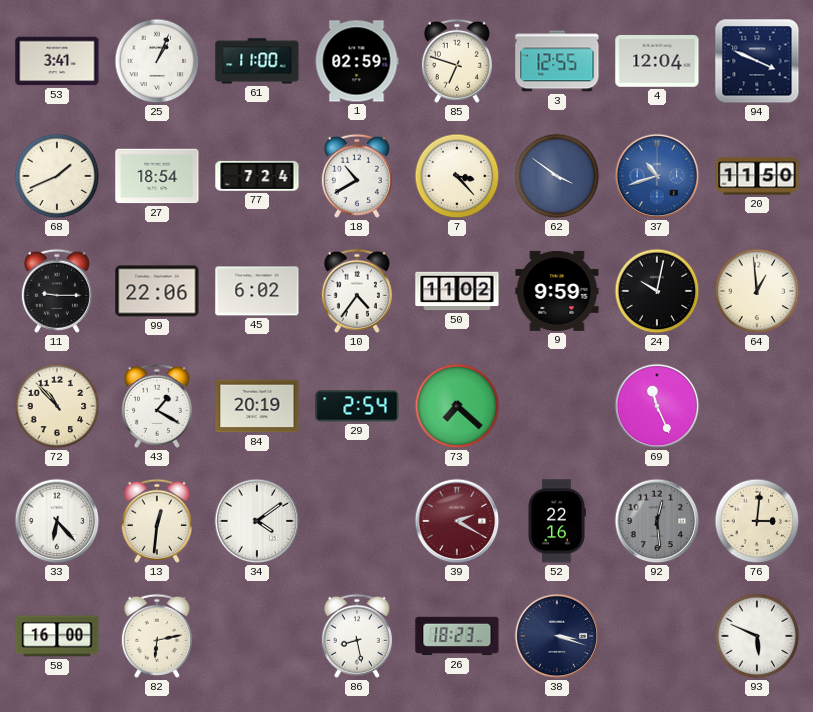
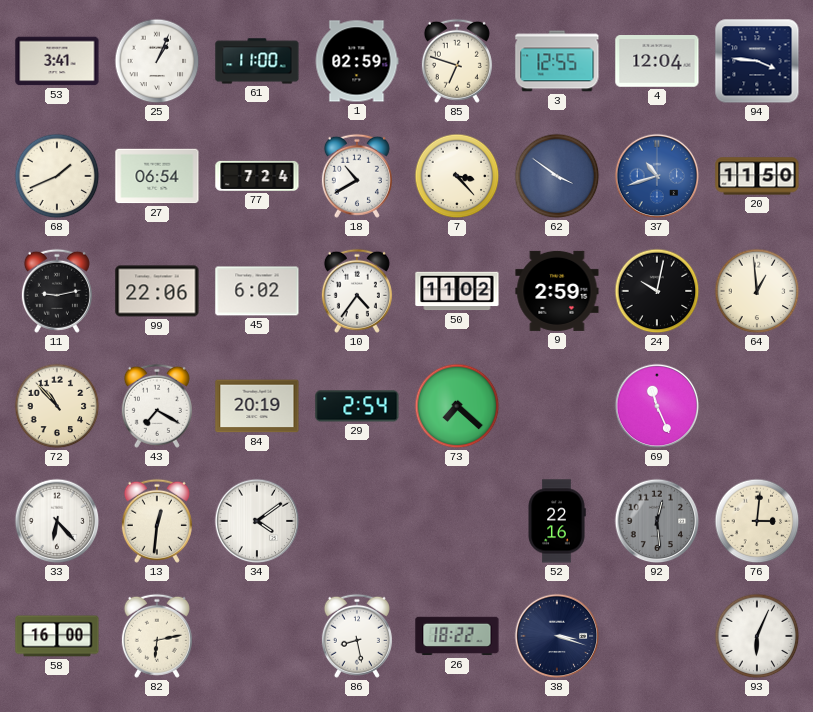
94: 3:49 -> 3:46 (757, 61)
27: 18:54 -> 06:54 (157, 176)
11: 9:15 -> 9:13 (57, 291)
9: 9:59 -> 2:59 (557, 291)
43: 1:20 -> 7:20 (157, 406)
39: 2:20 -> none (457, 521)
26: 18:23 -> 18:22 (457, 636)
93: 5:49 -> 6:04 (757, 636)
